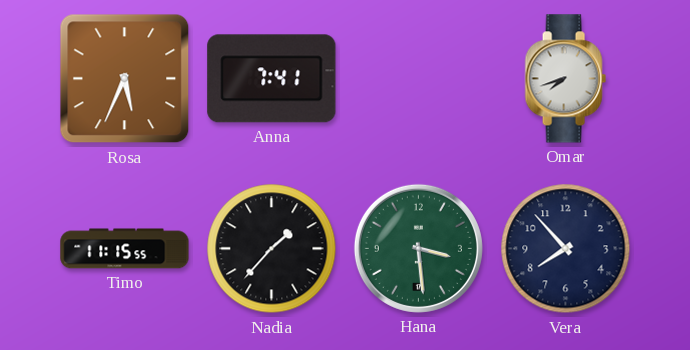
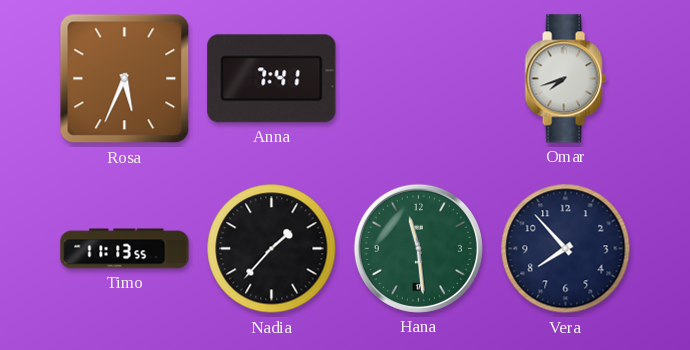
Timo: 11:15 -> 11:13 (125, 249)
Hana: 3:29 -> 11:29 (418, 248)
